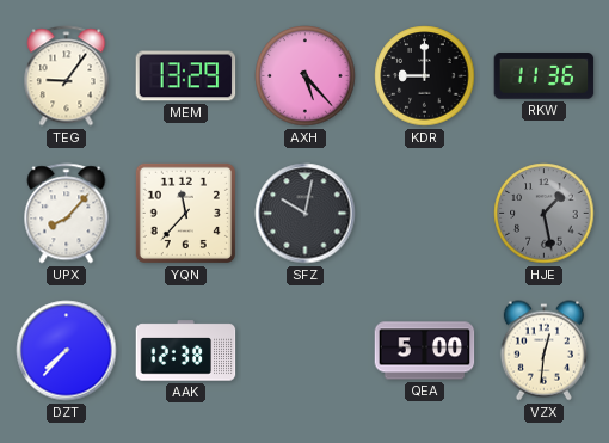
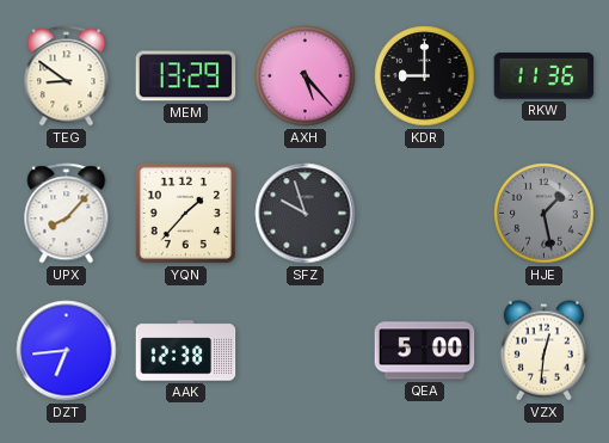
TEG: 9:06 -> 8:51 (67, 76)
YQN: 11:37 -> 1:37 (185, 213)
SFZ: 10:02 -> 9:57 (306, 214)
DZT: 7:37 -> 6:44 (67, 351)
